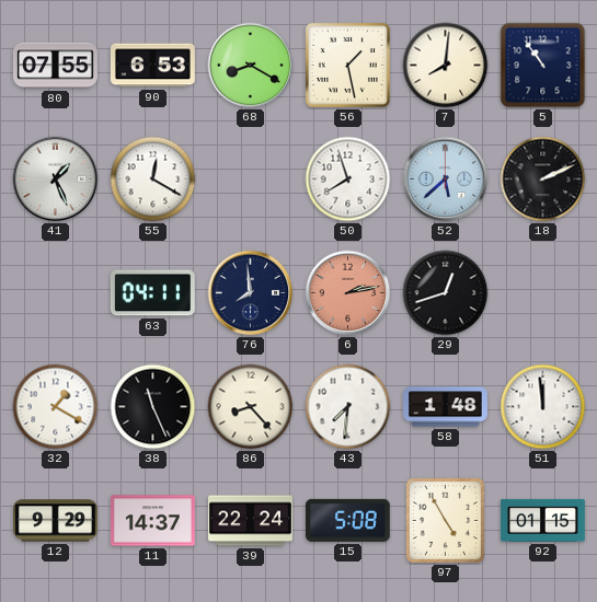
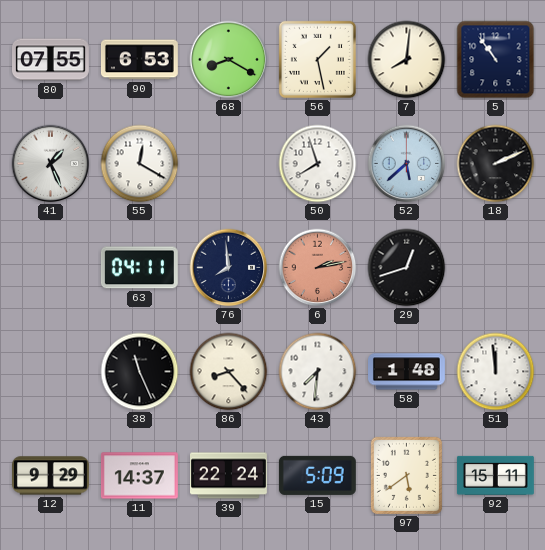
32: 1:20 -> none (56, 407)
15: 5:08 -> 5:09 (317, 475)
97: 4:55 -> 5:39 (406, 475)
92: 01:15 -> 15:11 (495, 475)
